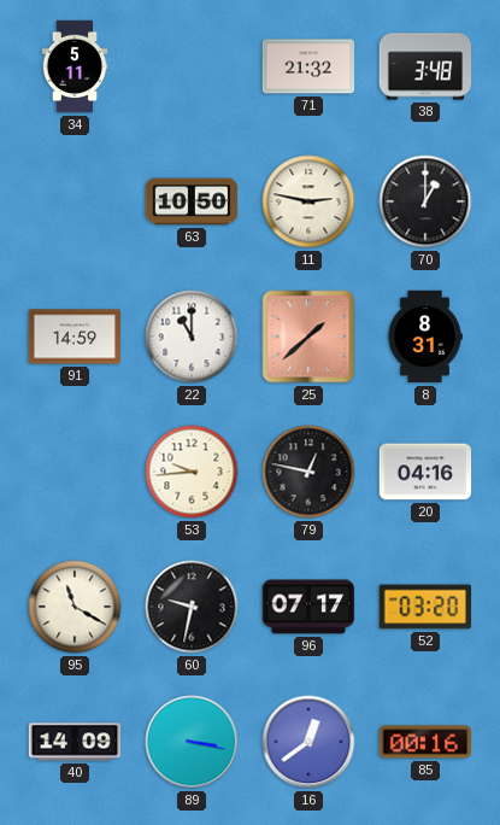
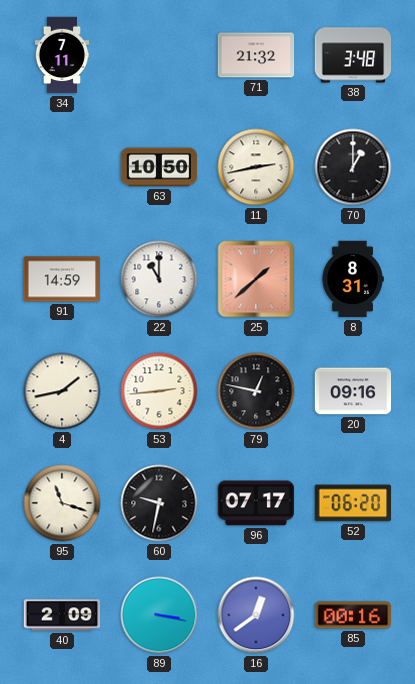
34: 5:11 -> 7:11 (62, 55)
11: 2:47 -> 2:43 (256, 167)
4: none -> 1:43 (62, 391)
53: 9:44 -> 2:44 (159, 391)
20: 04:16 -> 09:16 (353, 391)
95: 11:20 -> 11:18 (62, 503)
52: 03:20 -> 06:20 (353, 503)
40: 14:09 -> 2:09 (62, 615)
